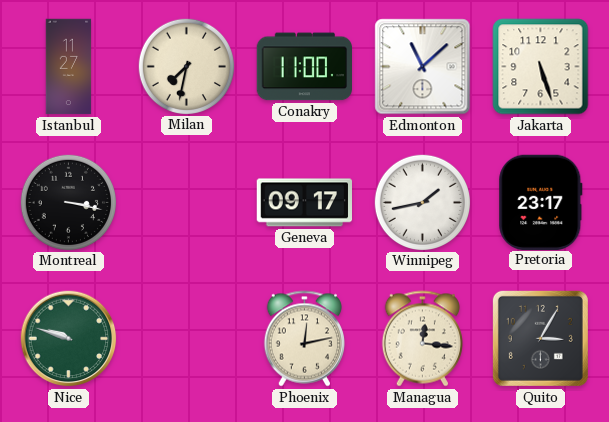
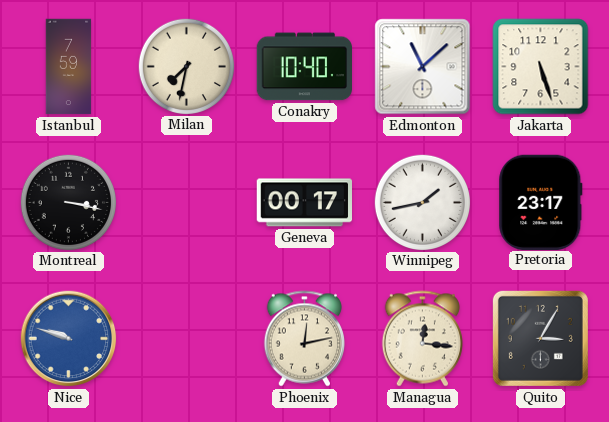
Istanbul: 11:27 -> 7:59 (69, 67)
Conakry: 11:00 -> 10:40 (304, 67)
Geneva: 09:17 -> 00:17 (305, 203)
Nice dial: green -> blue (69, 339)
